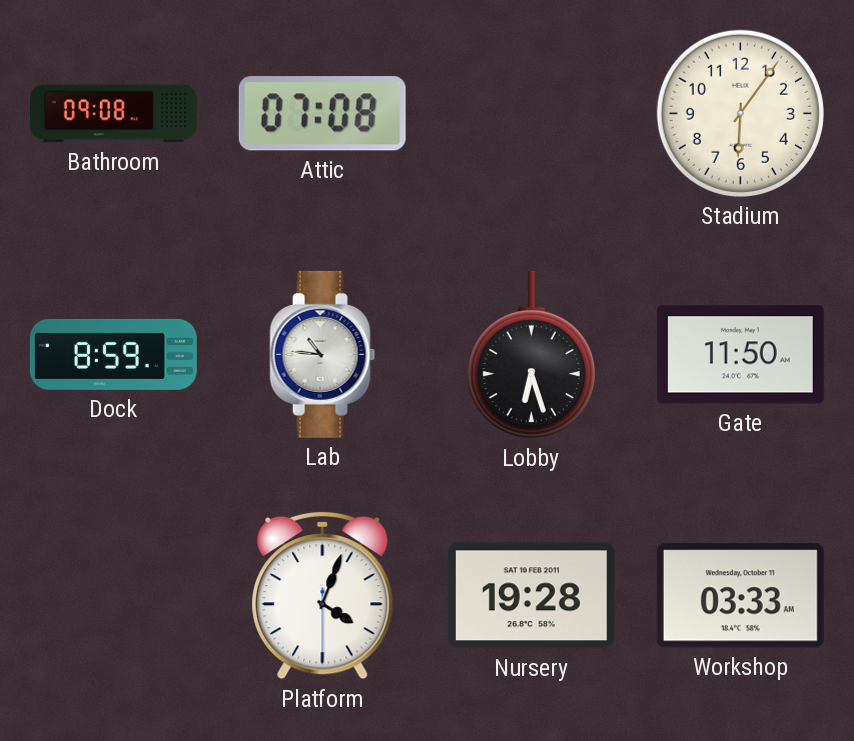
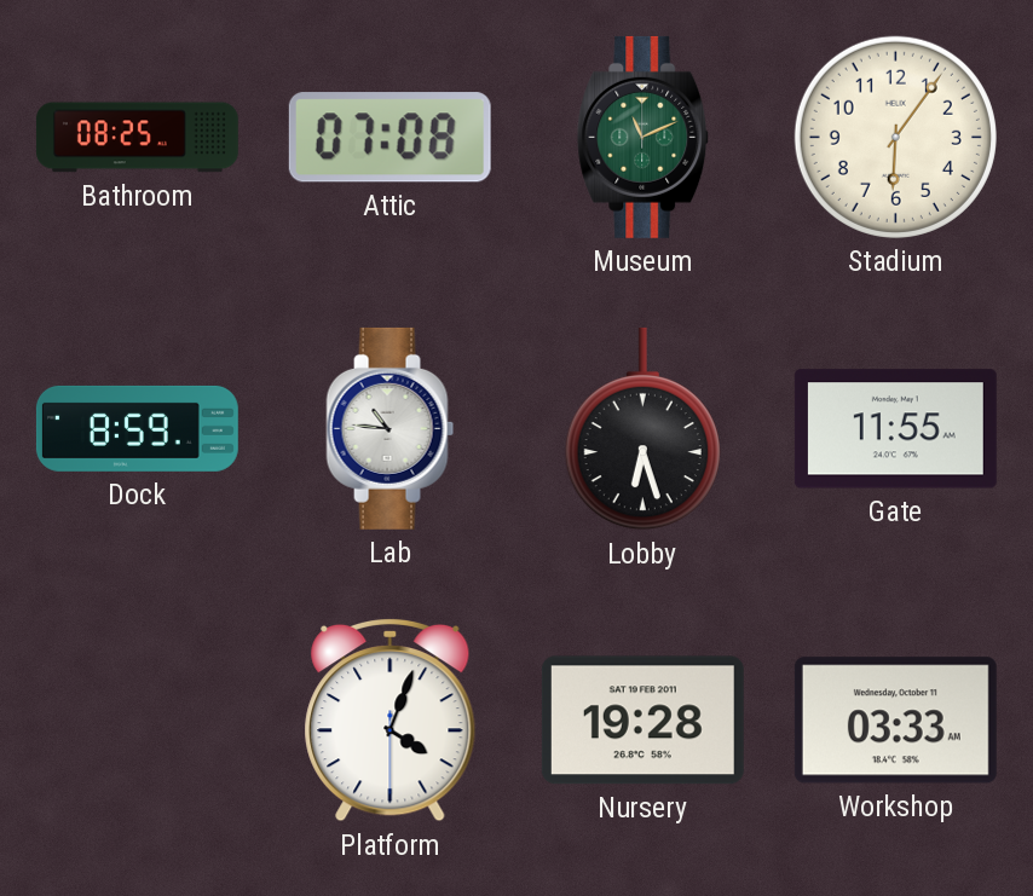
Bathroom: 09:08 -> 08:25 (137, 138)
Museum: none -> 11:11 (644, 137)
Gate: 11:50 -> 11:55 (895, 429)
